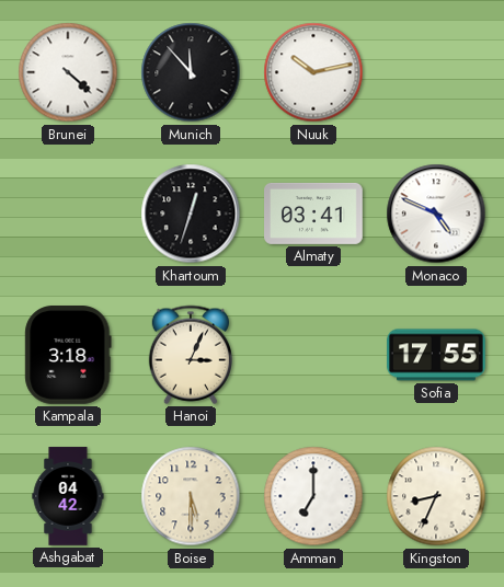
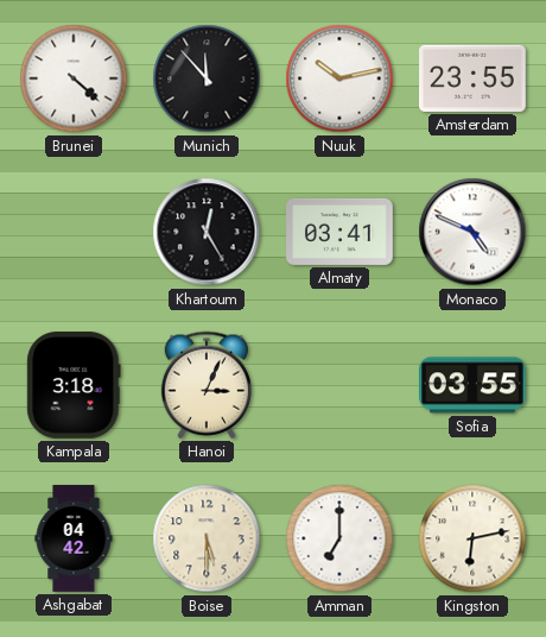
Amsterdam: none -> 23:55 (474, 78)
Khartoum: 12:33 -> 12:25 (207, 232)
Sofia: 17:55 -> 03:55 (472, 385)
Kingston: 8:34 -> 6:13 (472, 538)
